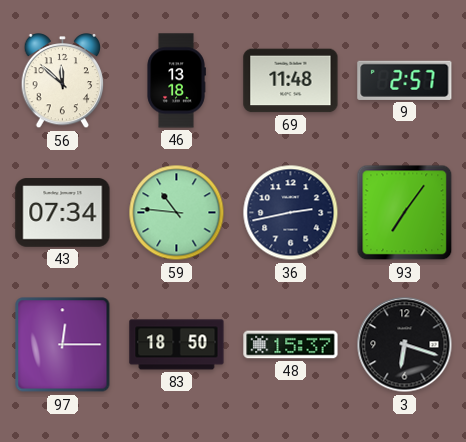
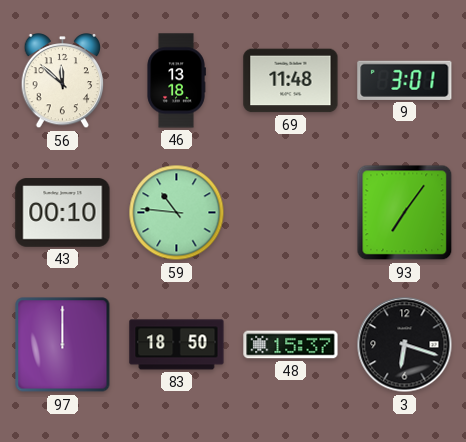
9: 2:57 -> 3:01 (405, 80)
43: 07:34 -> 00:10 (63, 213)
36: 2:43 -> none (291, 213)
97: 12:15 -> 12:00 (63, 345)
